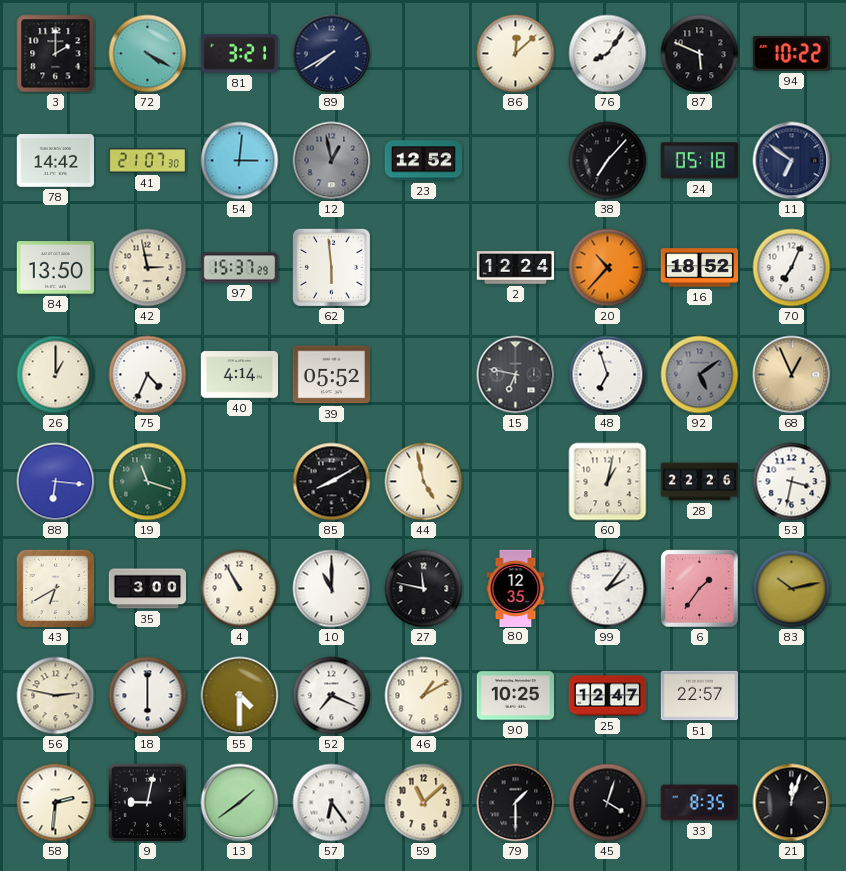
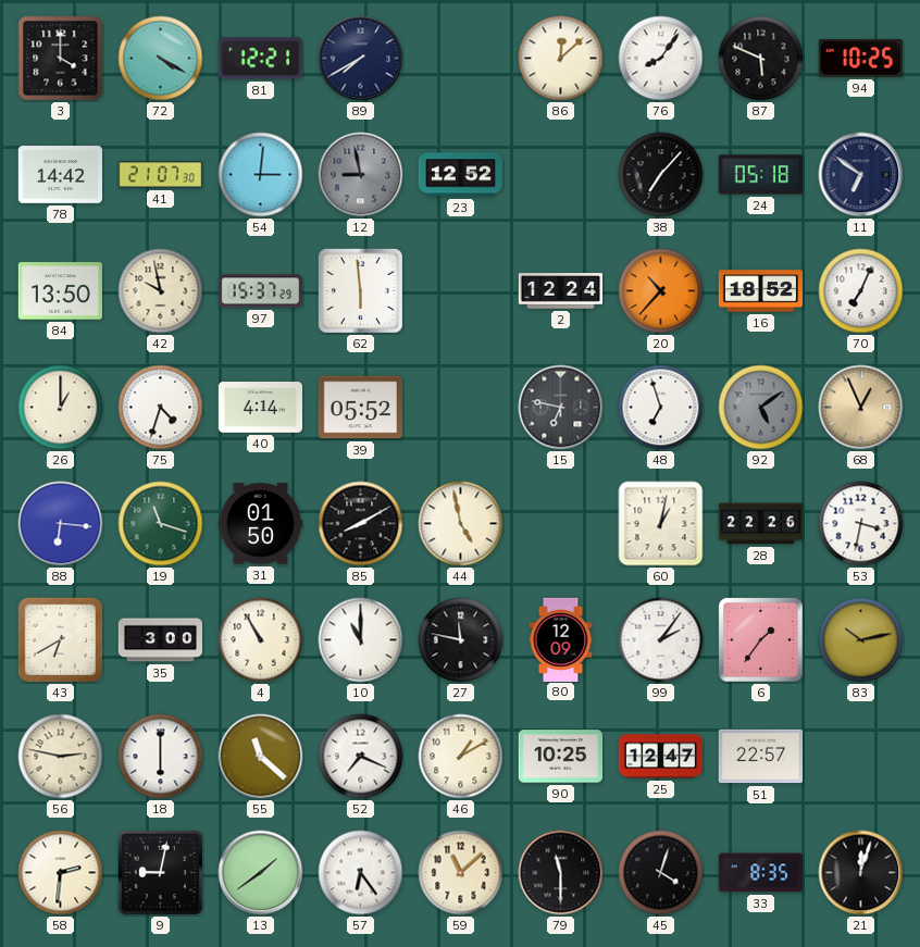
3: 2:00 -> 4:00 (61, 59)
81: 3:21 -> 12:21 (260, 59)
94: 10:22 -> 10:25 (860, 58)
12: 12:58 -> 8:58 (361, 175)
42: 2:58 -> 9:58 (161, 291)
75: 4:34 -> 4:33 (161, 408)
31: none -> 01:50 (260, 524)
80: 12:35 -> 12:09 (561, 639)
55: 4:30 -> 11:22 (261, 757)
79: 1:30 -> 11:30 (561, 873)
